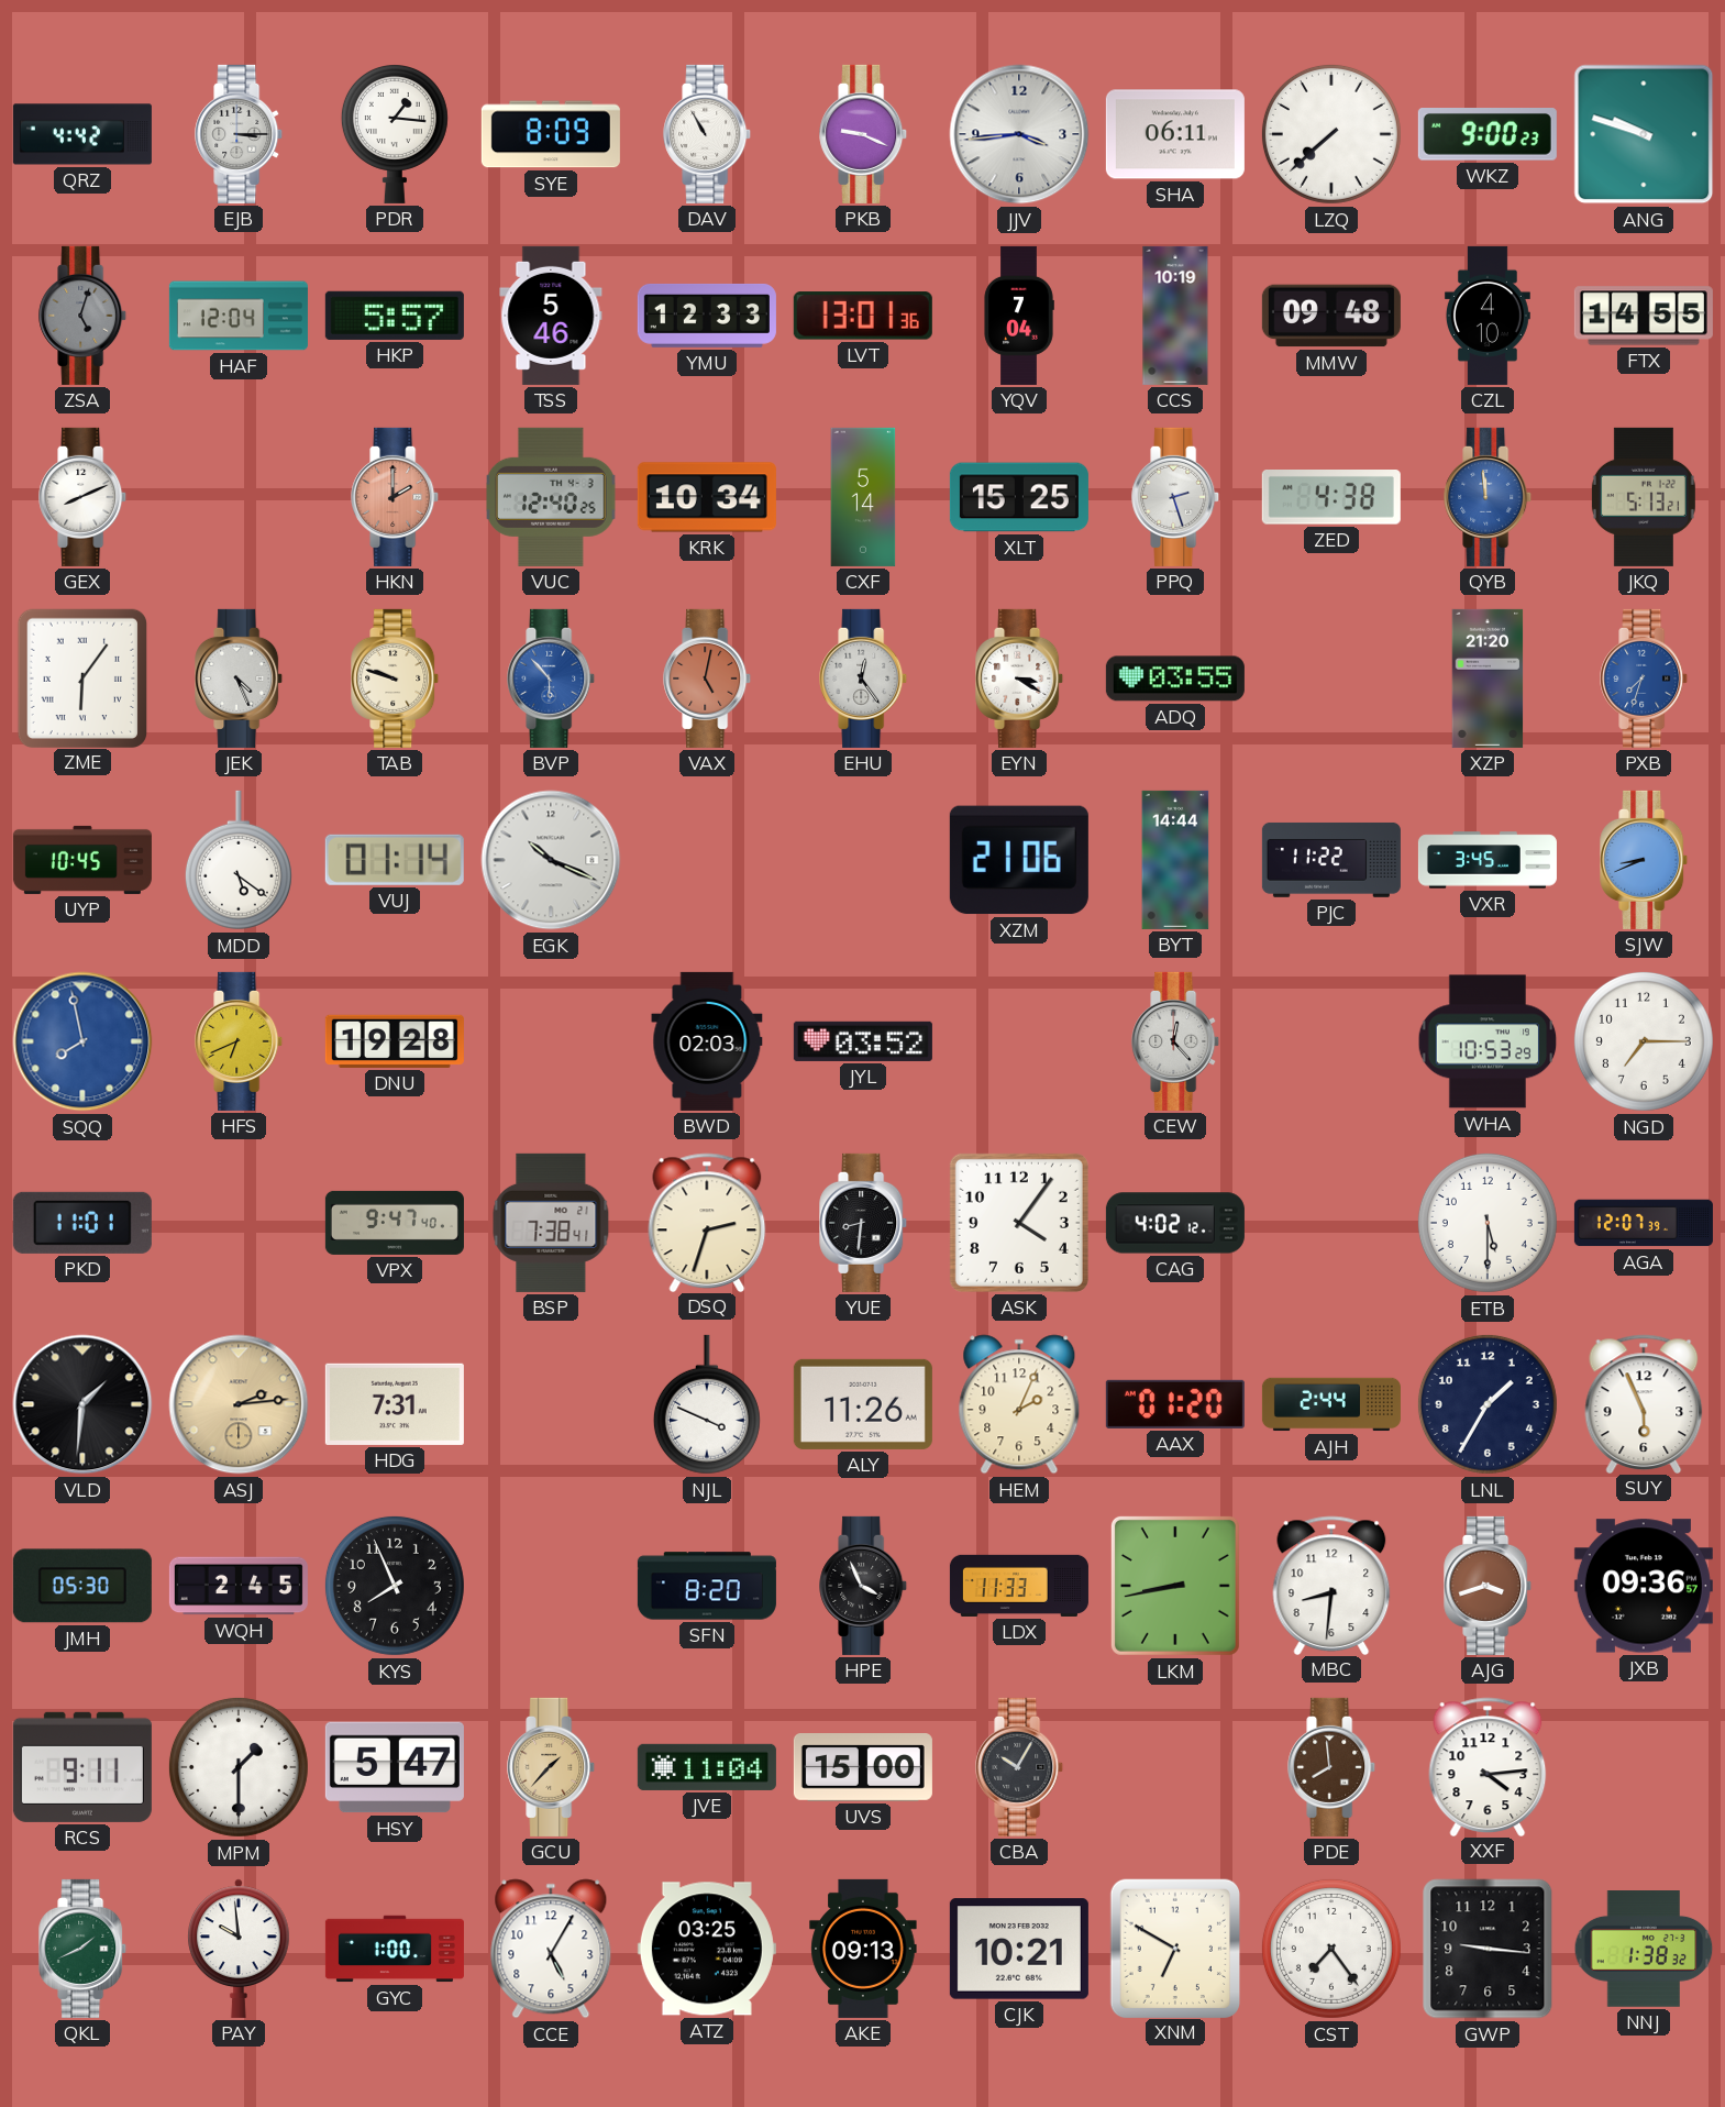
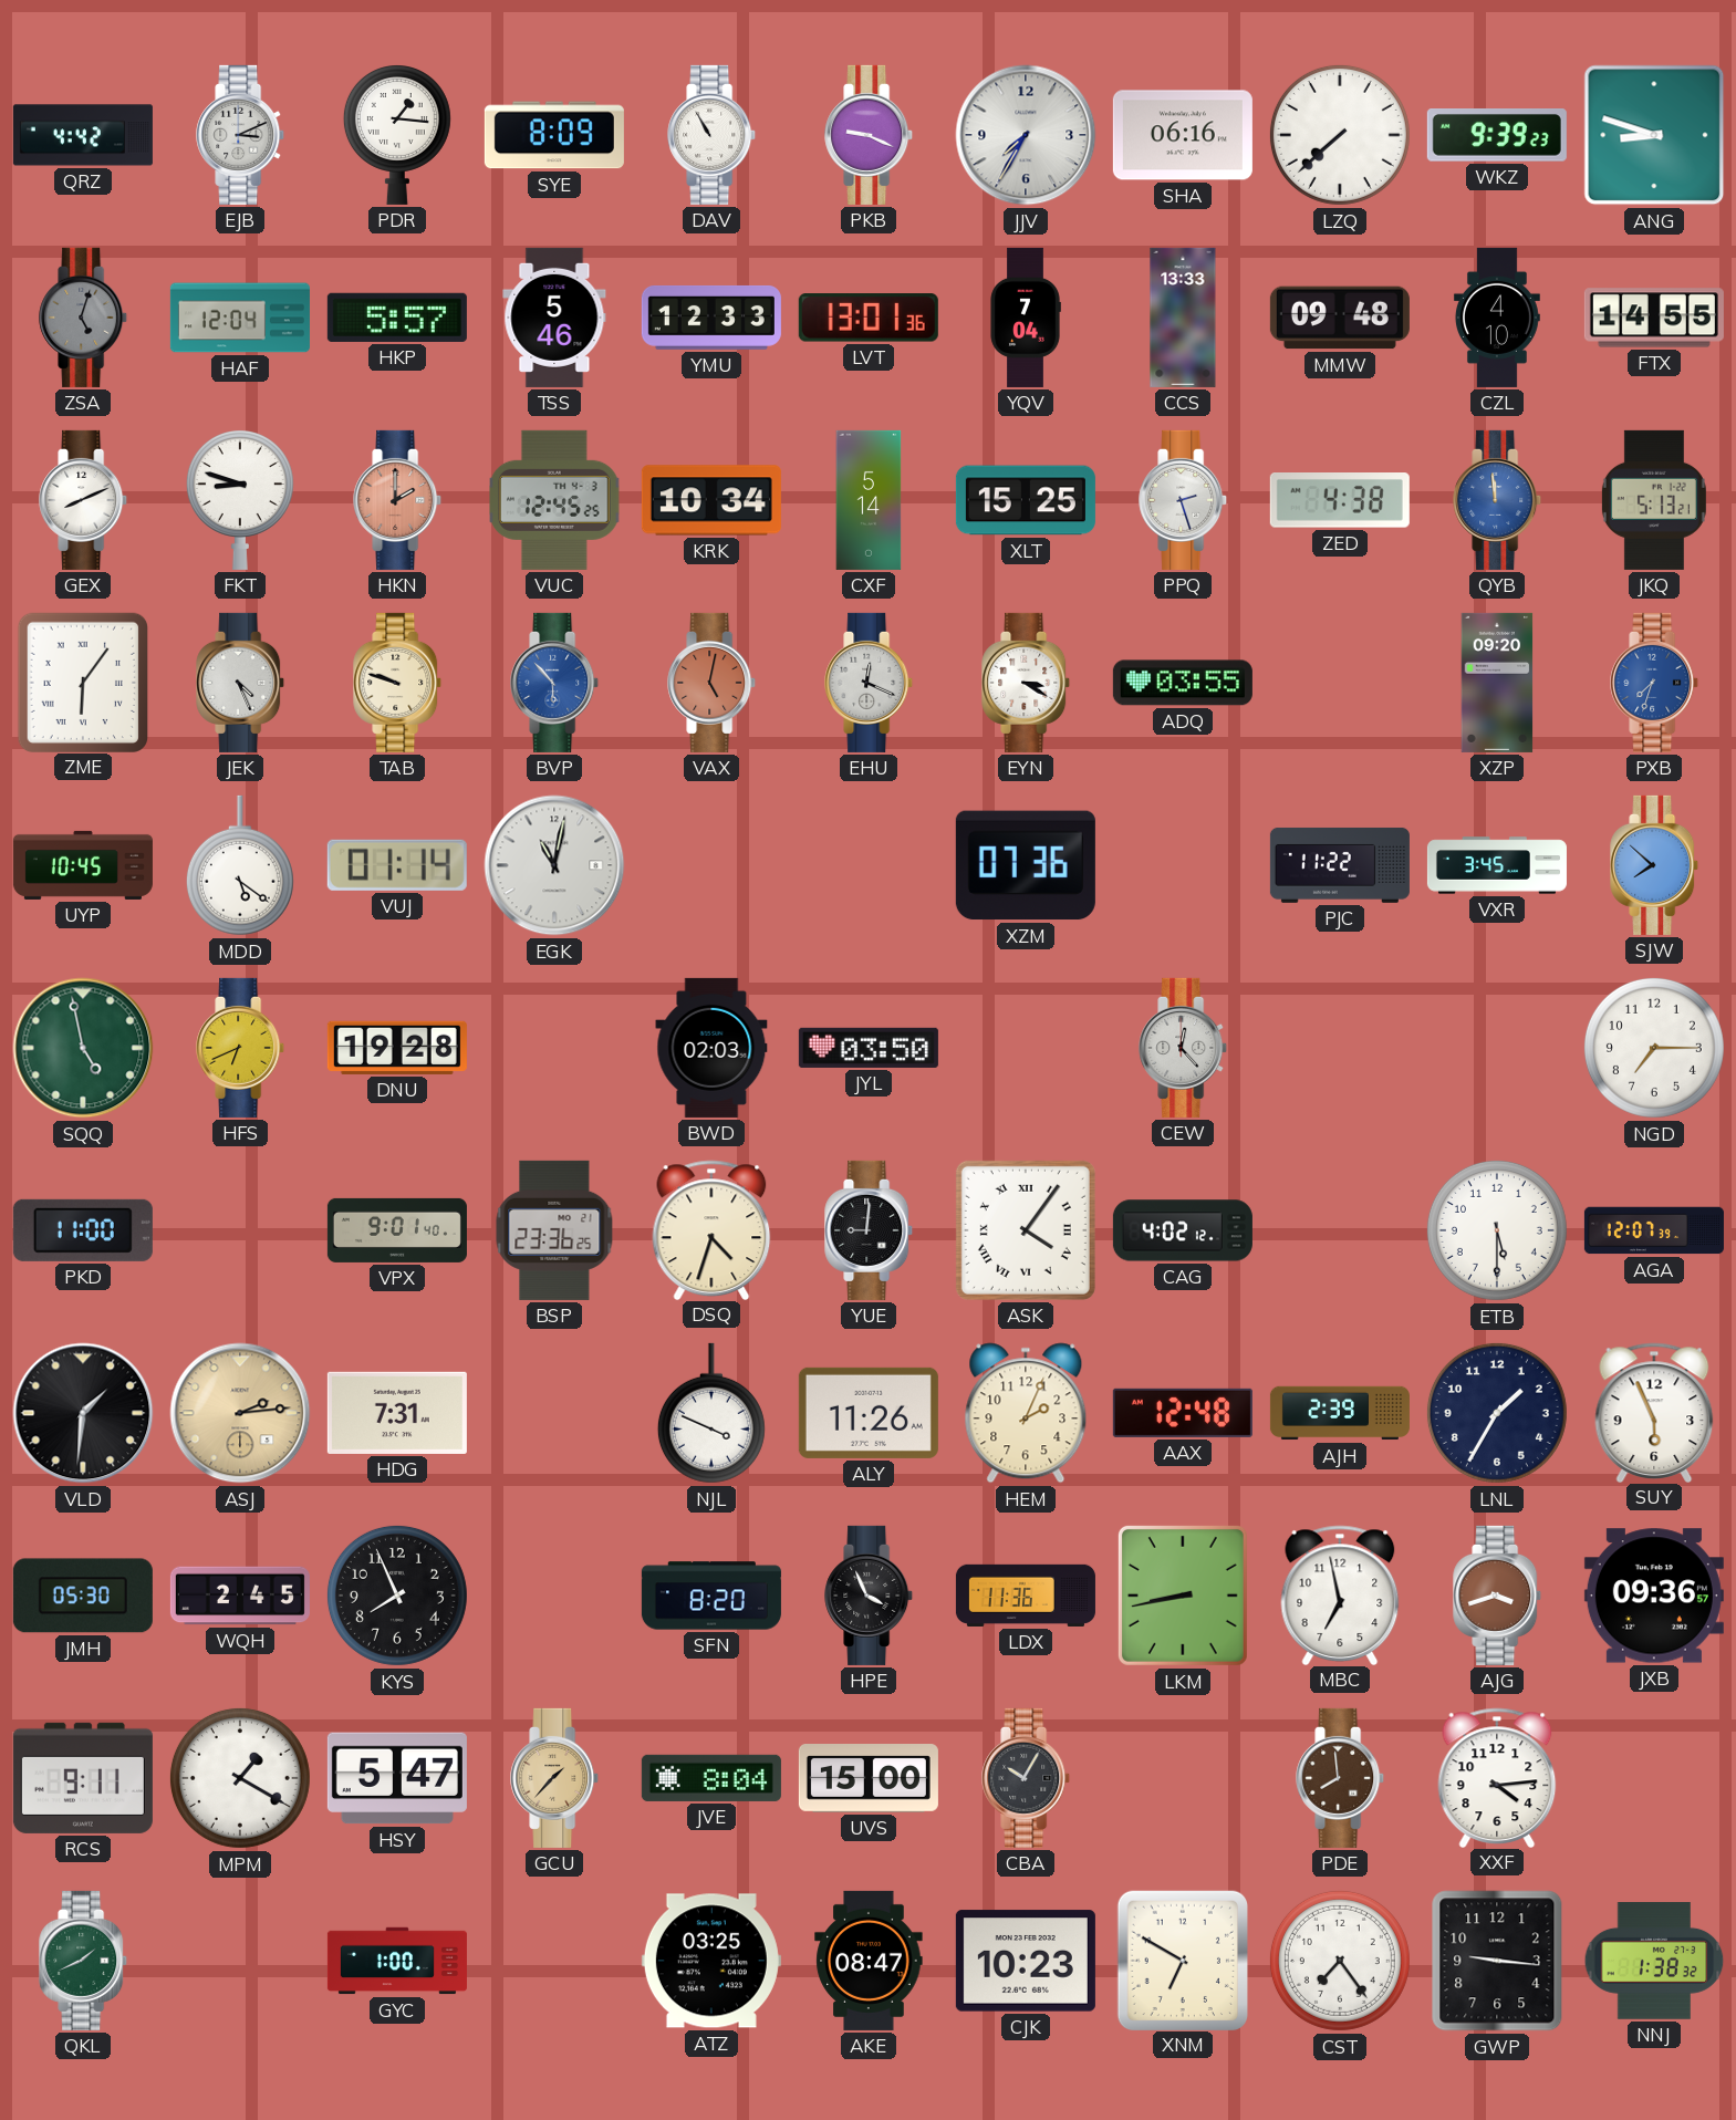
EJB: 3:15 -> 3:11 (241, 135)
JJV: 3:44 -> 7:35 (1026, 135)
SHA: 06:11 -> 06:16 (1183, 135)
WKZ: 9:00 -> 9:39 (1497, 136)
ANG: 9:48 -> 8:48 (1654, 135)
CCS: 10:19 -> 13:33 (1183, 318)
FKT: none -> 8:48 (240, 500)
VUC: 12:40 -> 12:45 (555, 500)
EHU: 12:24 -> 12:19 (870, 683)
XZP: 21:20 -> 09:20 (1497, 683)
EGK: 10:19 -> 11:02 (554, 865)
XZM: 21:06 -> 07:36 (1026, 865)
BYT: 14:44 -> none (1175, 860)
SJW: 8:41 -> 7:52 (1655, 865)
SQQ: 7:58 -> 4:58 (83, 1048)
SQQ dial: blue -> green (83, 1048)
JYL: 03:52 -> 03:50 (869, 1048)
WHA: 10:53 -> none (1488, 1041)
PKD: 11:01 -> 11:00 (83, 1230)
VPX: 9:47 -> 9:01 (397, 1230)
BSP: 7:38 -> 23:36 (554, 1230)
DSQ: 2:33 -> 4:33 (711, 1229)
YUE: 8:31 -> 9:01 (870, 1230)
ASK numerals: Arabic -> Roman (1026, 1230)
AAX: 01:20 -> 12:48 (1183, 1413)
AJH: 2:44 -> 2:39 (1340, 1413)
LDX: 11:33 -> 11:36 (1026, 1596)
MBC: 8:31 -> 6:58 (1340, 1594)
MPM: 1:30 -> 1:20 (240, 1778)
JVE: 11:04 -> 8:04 (711, 1778)
PAY: 9:59 -> none (239, 1949)
CCE: 5:05 -> none (551, 1949)
AKE: 09:13 -> 08:47 (869, 1961)
CJK: 10:21 -> 10:23 (1026, 1961)
